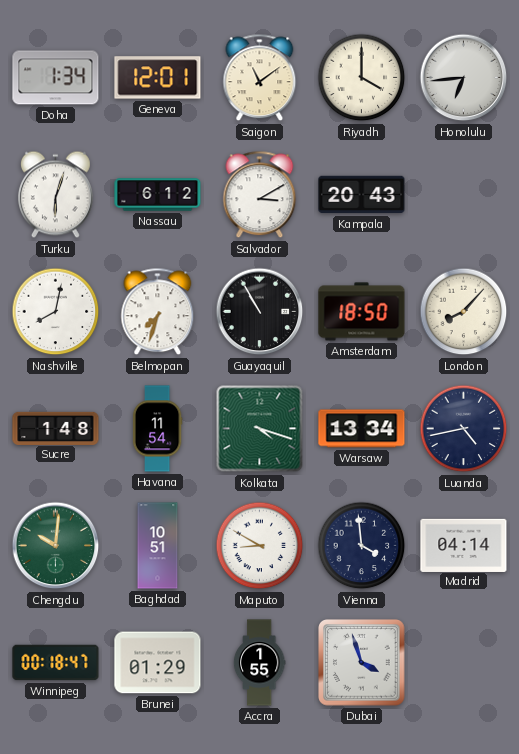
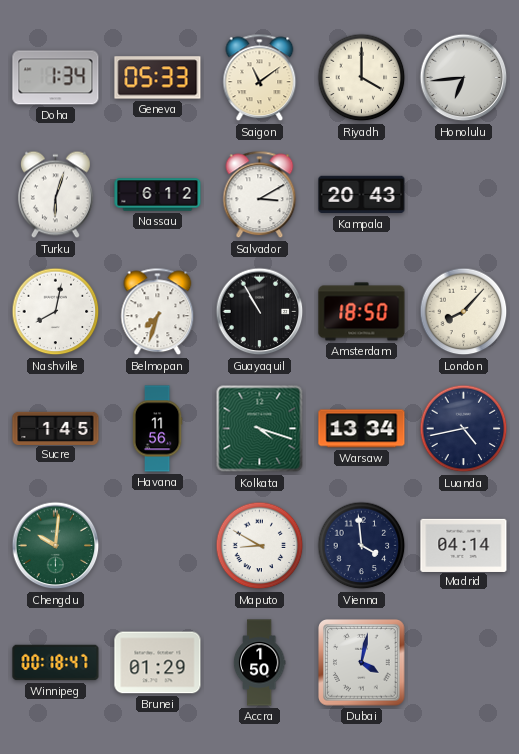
Geneva: 12:01 -> 05:33 (158, 78)
Sucre: 1:48 -> 1:45 (56, 428)
Havana: 11:54 -> 11:56 (157, 429)
Baghdad: 10:51 -> none (158, 546)
Accra: 1:55 -> 1:50 (259, 663)
Dubai: 3:57 -> 4:02 (362, 663)
